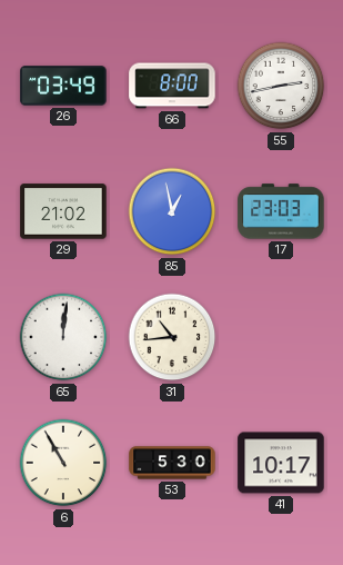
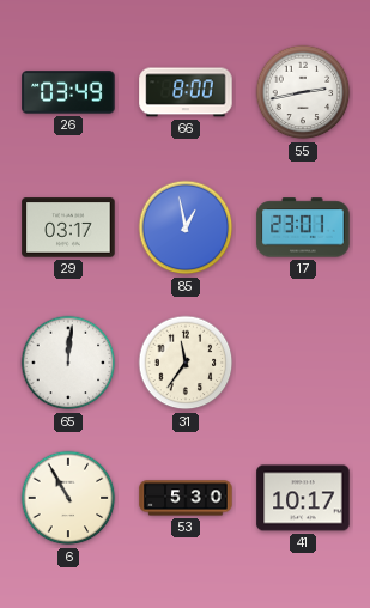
29: 21:02 -> 03:17 (68, 227)
17: 23:03 -> 23:01 (303, 227)
31: 10:44 -> 11:36 (186, 363)
